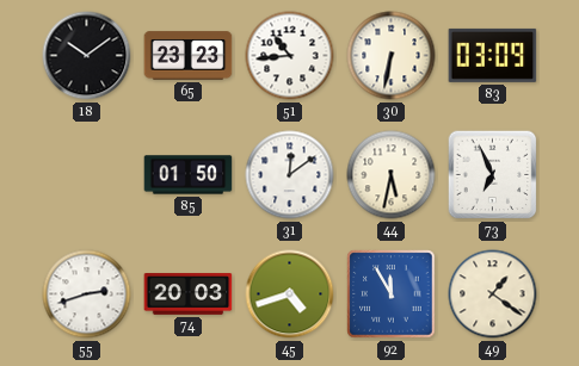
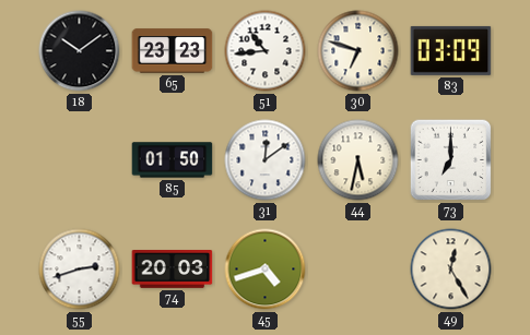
30: 6:32 -> 6:48 (358, 51)
73: 6:56 -> 7:00 (451, 160)
92: 11:55 -> none (392, 294)
49: 1:21 -> 12:25 (451, 270)
